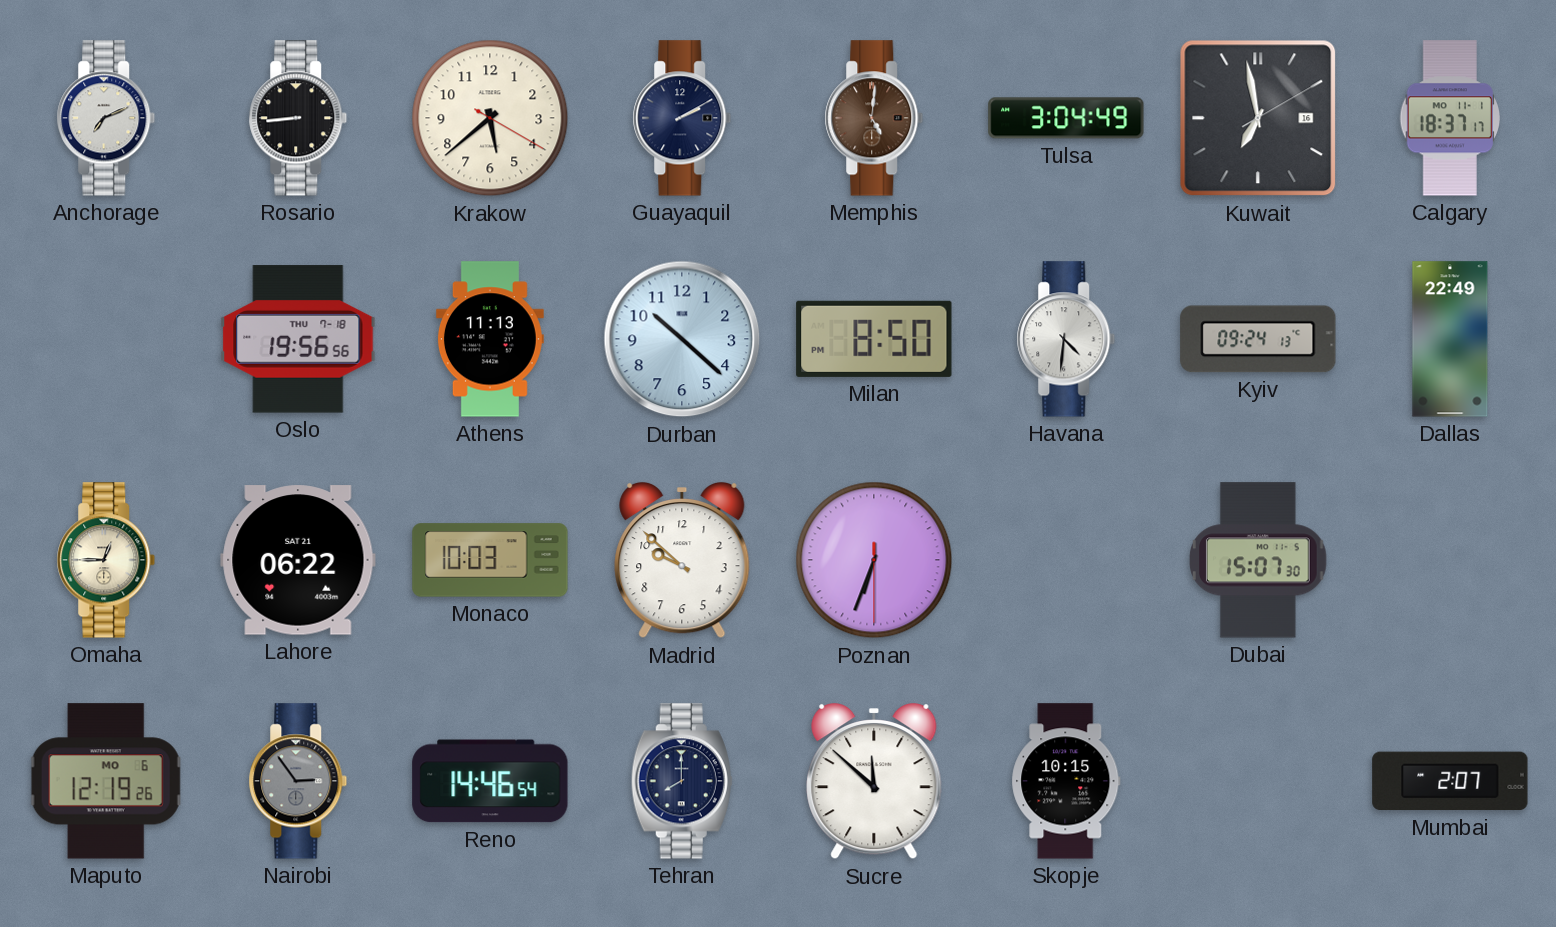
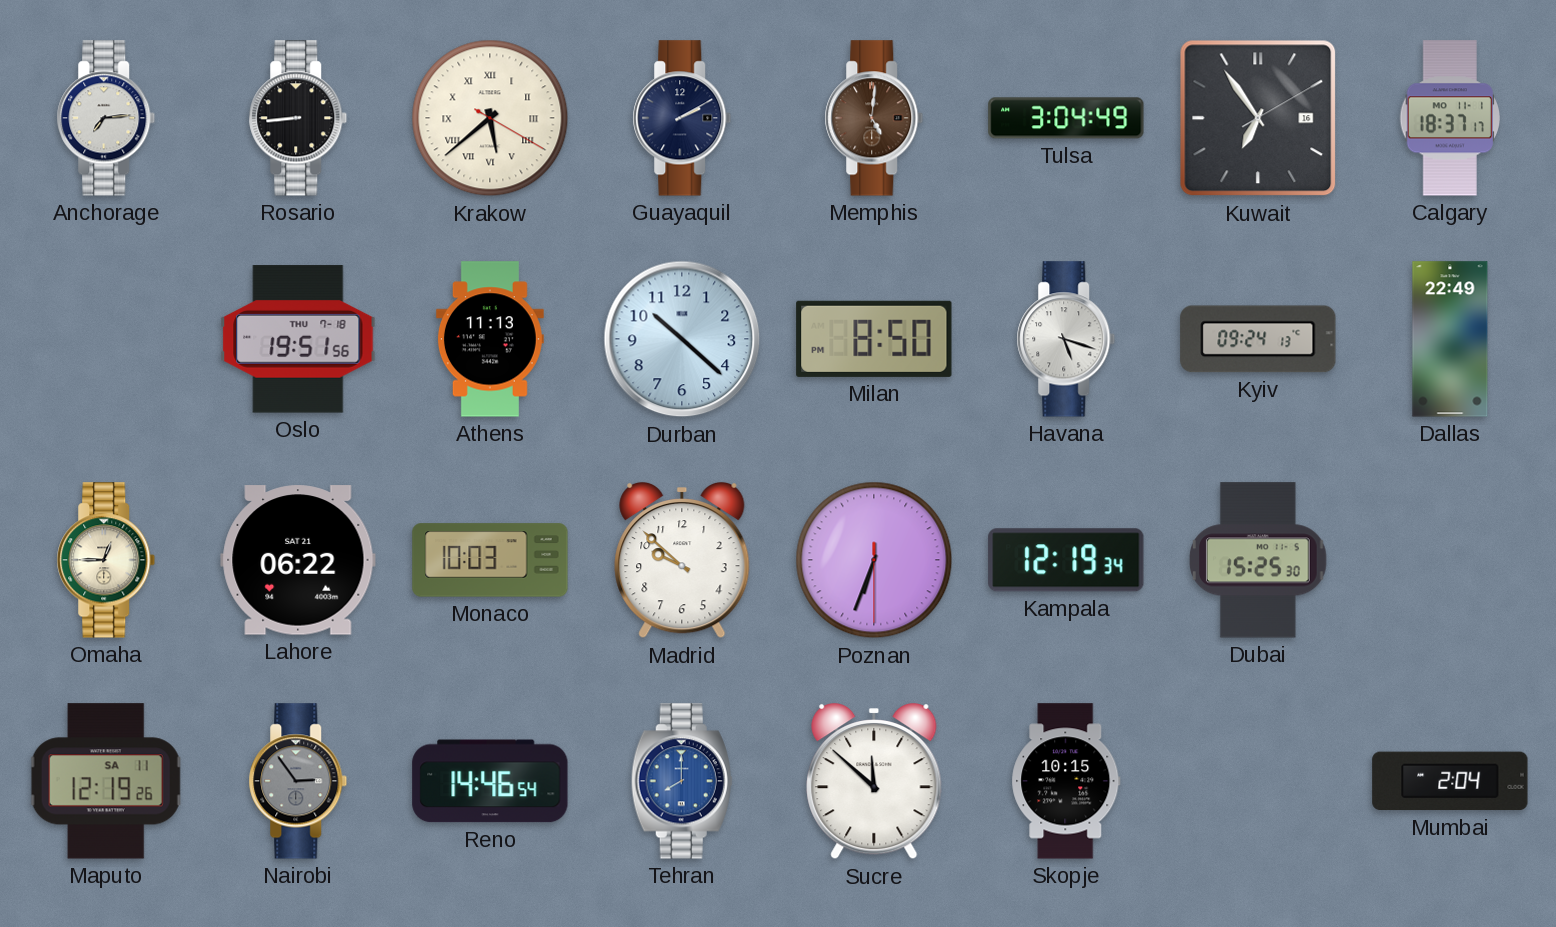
Anchorage: 7:11 -> 7:14 (106, 118)
Krakow numerals: Arabic -> Roman (490, 118)
Kuwait: 6:58 -> 6:54 (1258, 118)
Oslo: 19:56 -> 19:51 (298, 339)
Havana: 4:31 -> 5:18 (1066, 339)
Kampala: none -> 12:19 (1066, 560)
Dubai: 15:07 -> 15:25 (1259, 560)
Maputo date: MO 6 -> SA 11 (106, 781)
Tehran dial: navy -> blue (682, 781)
Mumbai: 2:07 -> 2:04 (1450, 781)
